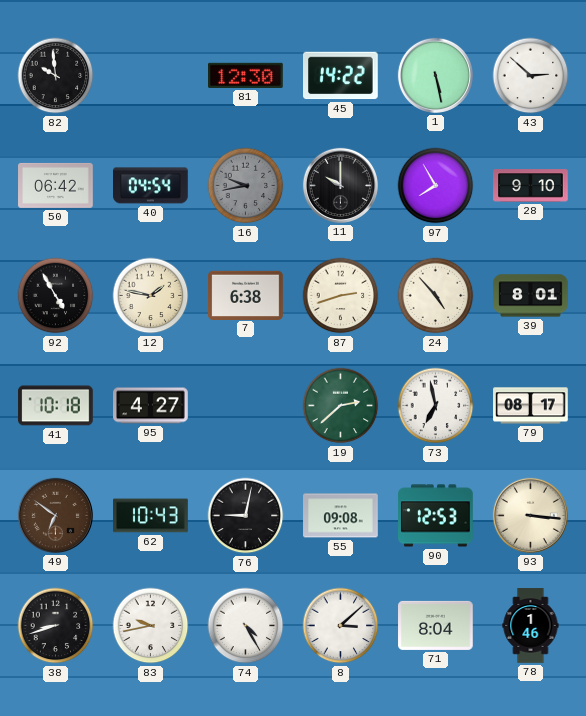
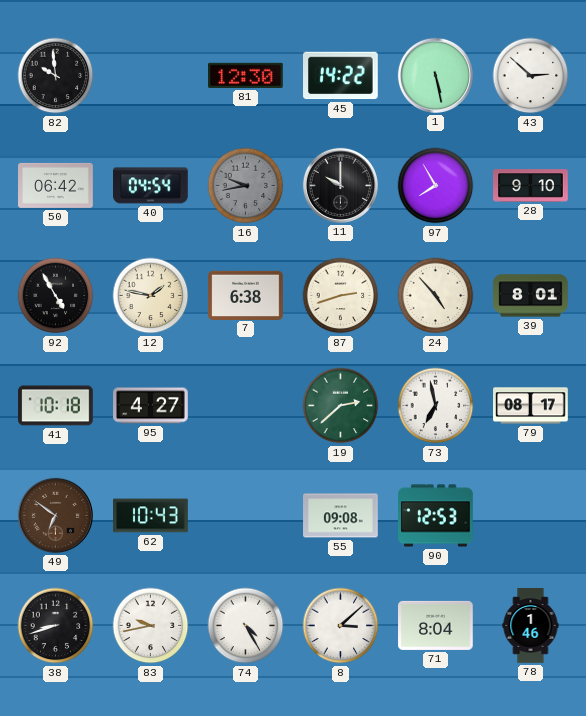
76: 9:02 -> none (246, 516)
93: 3:16 -> none (530, 515)
